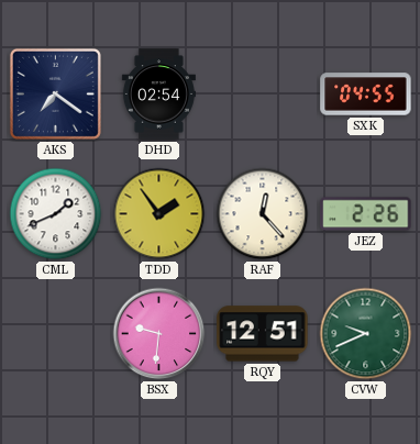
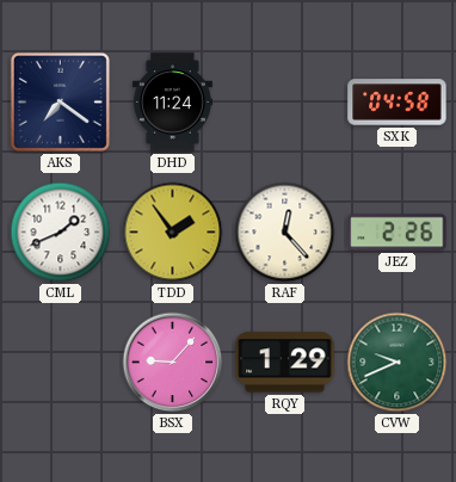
DHD: 02:54 -> 11:24 (172, 103)
SXK: 04:55 -> 04:58 (398, 103)
BSX: 9:31 -> 9:07 (173, 363)
RQY: 12:51 -> 1:29 (285, 363)
